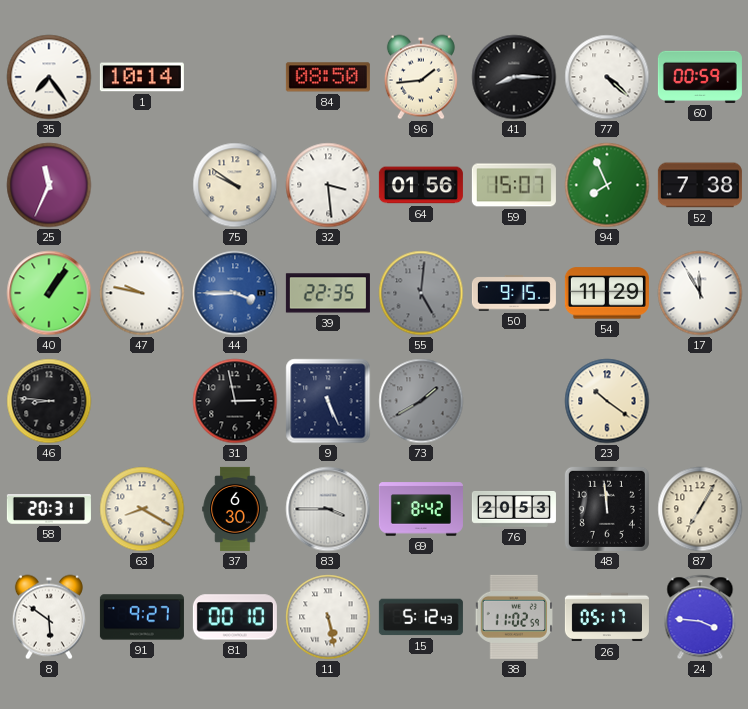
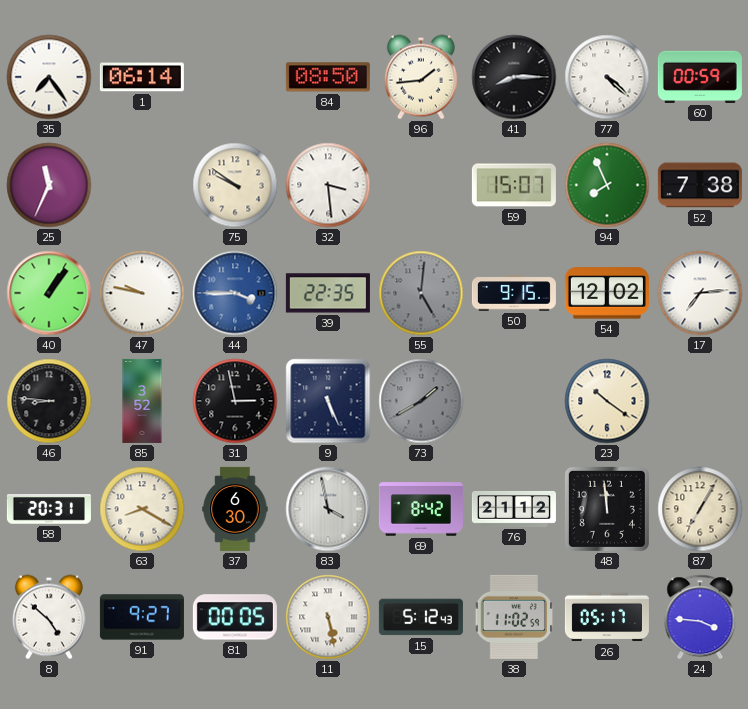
1: 10:14 -> 06:14 (142, 77)
64: 01:56 -> none (421, 185)
54: 11:29 -> 12:02 (607, 293)
17: 11:55 -> 7:14 (700, 293)
85: none -> 3:52 (142, 401)
83: 3:45 -> 3:58 (328, 509)
76: 20:53 -> 21:12 (514, 509)
8: 5:51 -> 4:52 (49, 617)
81: 00:10 -> 00:05 (235, 617)
